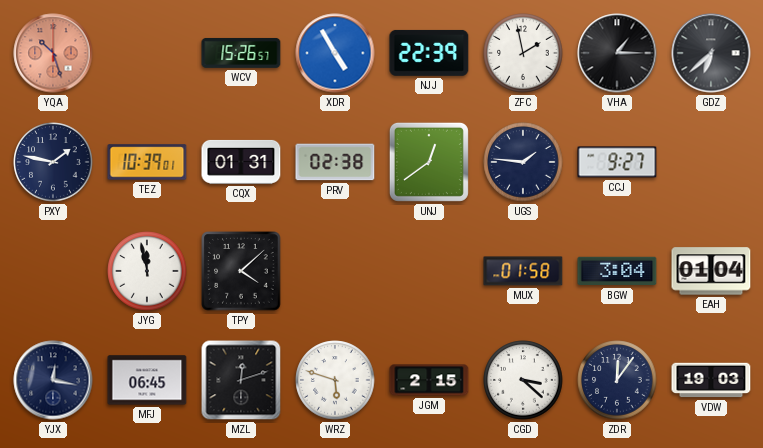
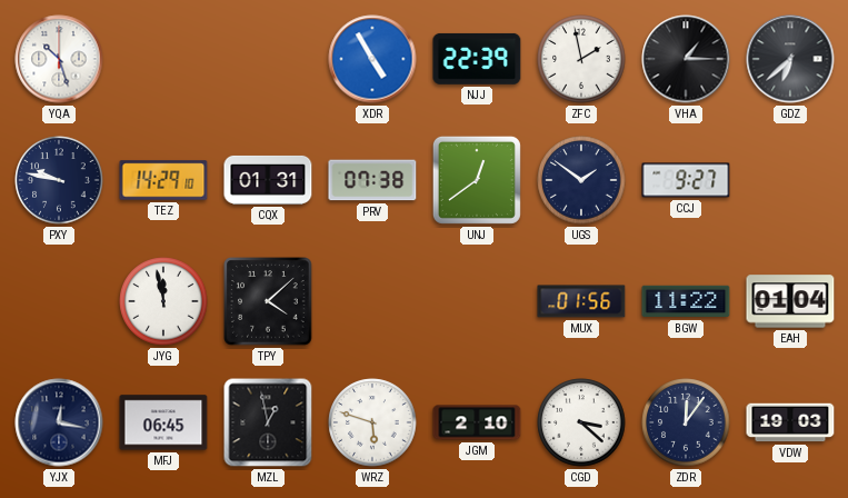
YQA dial: salmon -> white (59, 59)
WCV: 15:26 -> none (241, 53)
PXY: 1:47 -> 9:47 (59, 180)
TEZ: 10:39 -> 14:29 (163, 180)
PRV: 02:38 -> 07:38 (372, 180)
UGS: 1:46 -> 1:51 (581, 180)
MUX: 01:58 -> 01:56 (581, 301)
BGW: 3:04 -> 11:22 (686, 301)
MZL: 12:12 -> 12:58 (268, 422)
JGM: 2:15 -> 2:10 (477, 422)
